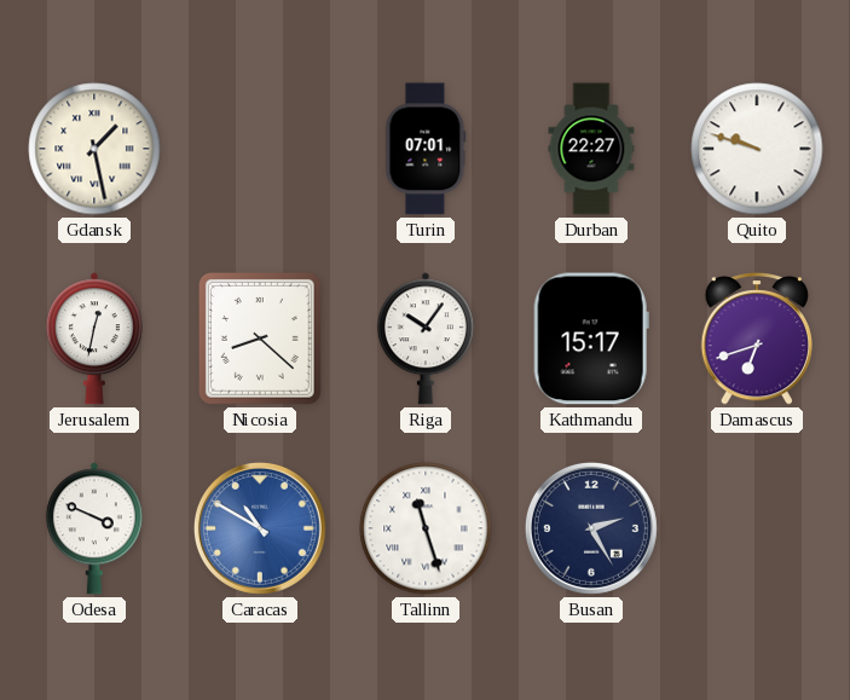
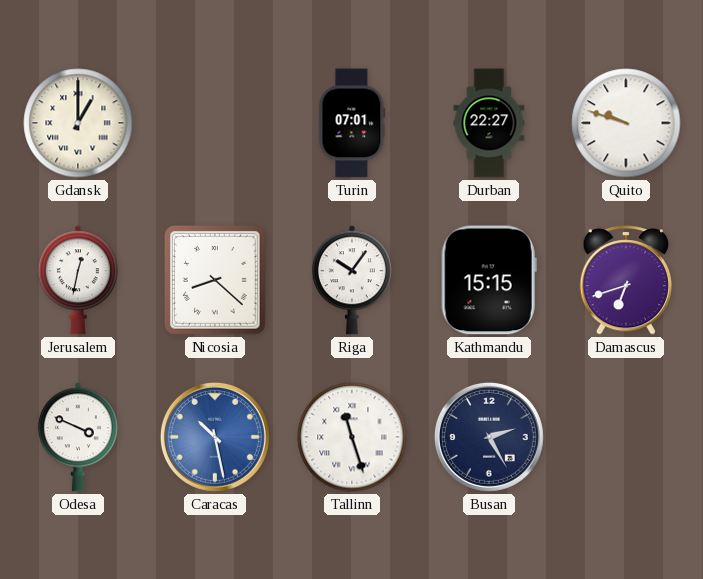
Gdansk: 1:28 -> 1:00 (78, 123)
Kathmandu: 15:17 -> 15:15 (489, 280)
Caracas: 10:50 -> 10:28 (215, 437)
